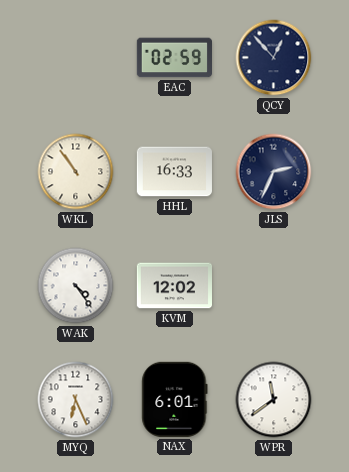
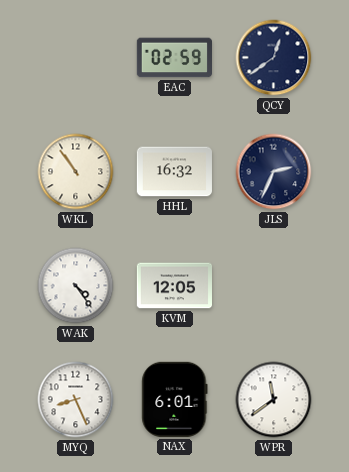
QCY: 12:53 -> 12:39 (274, 58)
HHL: 16:33 -> 16:32 (174, 172)
KVM: 12:02 -> 12:05 (174, 286)
MYQ: 6:26 -> 8:26 (76, 400)
